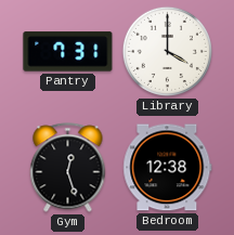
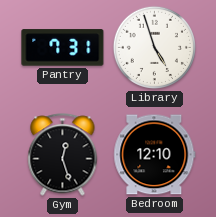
Library: 4:00 -> 4:57 (154, 47)
Bedroom: 12:38 -> 12:10 (155, 155)
